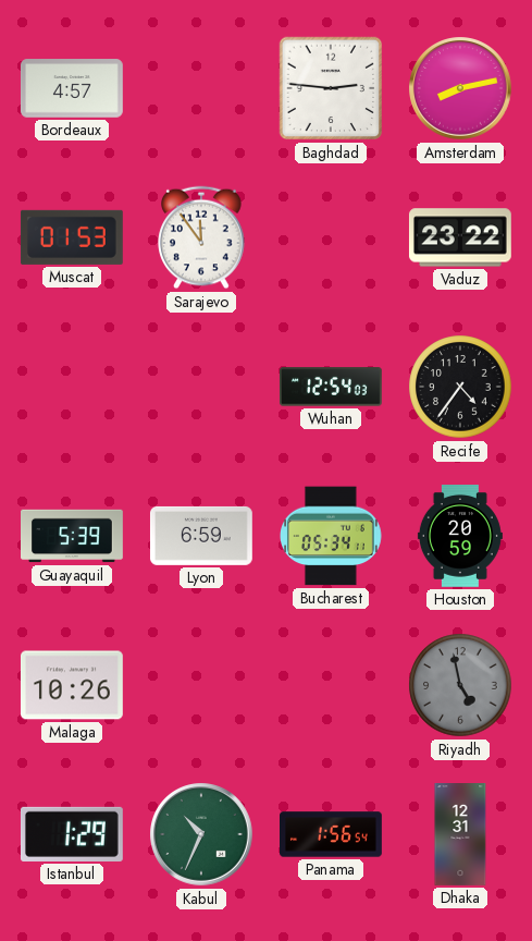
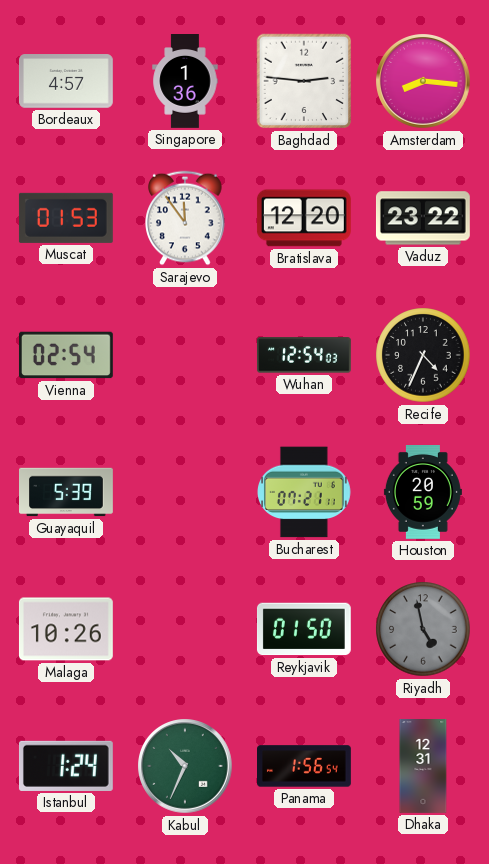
Singapore: none -> 1:36 (185, 81)
Amsterdam: 8:13 -> 8:16 (424, 82)
Bratislava: none -> 12:20 (304, 218)
Vienna: none -> 02:54 (66, 355)
Recife: 4:36 -> 4:34 (423, 355)
Lyon: 6:59 -> none (201, 536)
Bucharest: 05:34 -> 07:21 (305, 492)
Reykjavik: none -> 01:50 (304, 629)
Istanbul: 1:29 -> 1:24 (66, 766)
